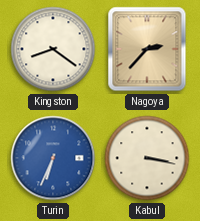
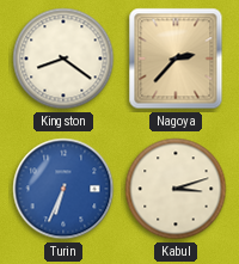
Kabul: 3:17 -> 3:12 (176, 189)
